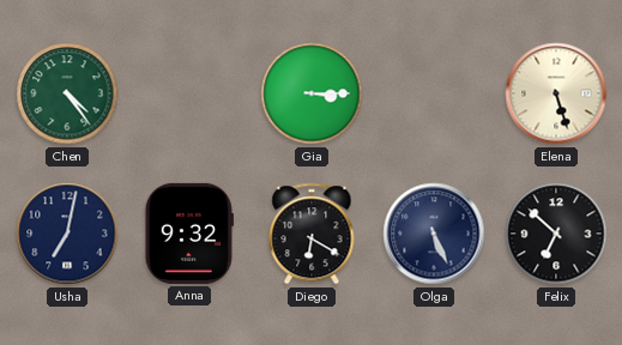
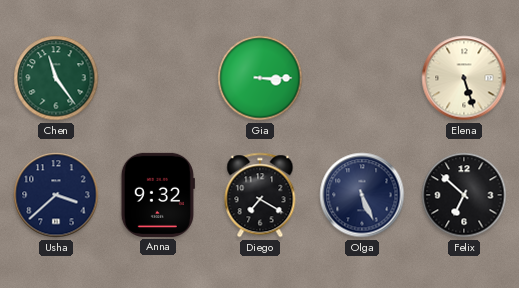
Chen: 4:24 -> 11:24 (56, 78)
Usha: 7:02 -> 3:38 (56, 195)
Diego: 6:20 -> 7:20 (260, 195)
